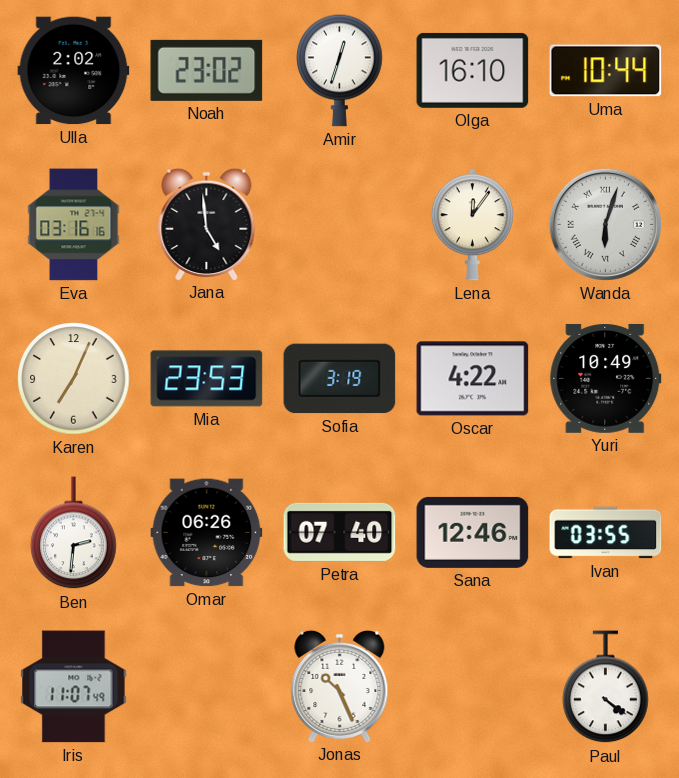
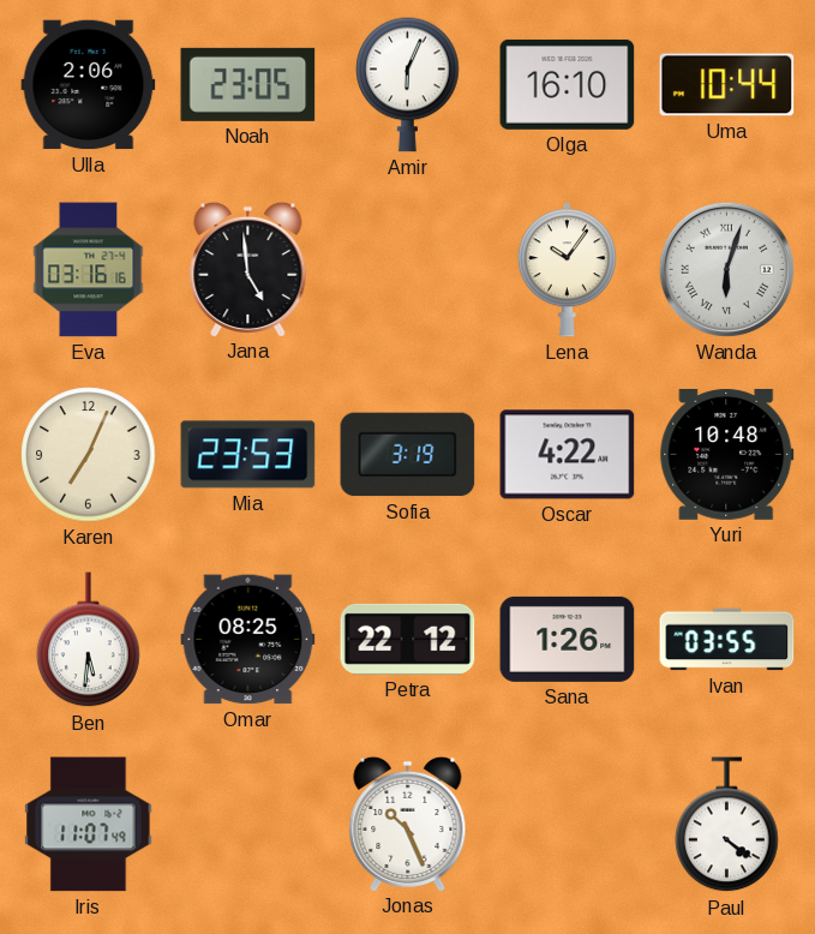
Ulla: 2:02 -> 2:06 (89, 85)
Noah: 23:02 -> 23:05 (248, 84)
Amir: 12:33 -> 6:04 (408, 84)
Lena: 12:06 -> 10:06 (567, 270)
Yuri: 10:49 -> 10:48 (727, 454)
Ben: 2:31 -> 5:31 (89, 640)
Omar: 06:26 -> 08:25 (248, 640)
Petra: 07:40 -> 22:12 (408, 639)
Sana: 12:46 -> 1:26 (568, 639)
